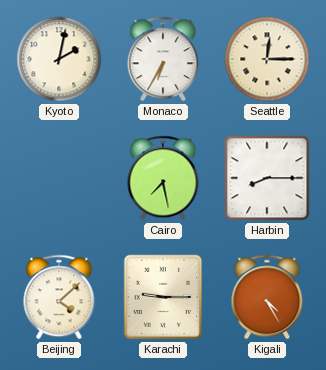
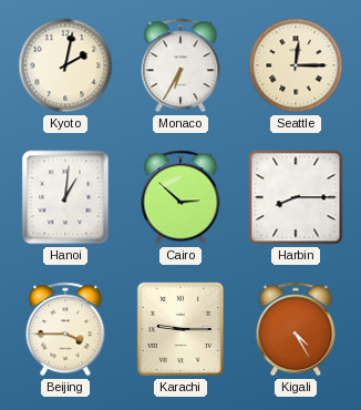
Hanoi: none -> 1:01 (65, 197)
Cairo: 7:28 -> 2:52 (180, 197)
Beijing: 4:08 -> 3:45 (65, 329)
